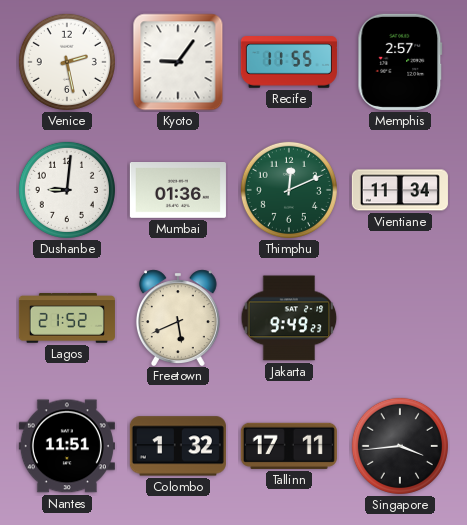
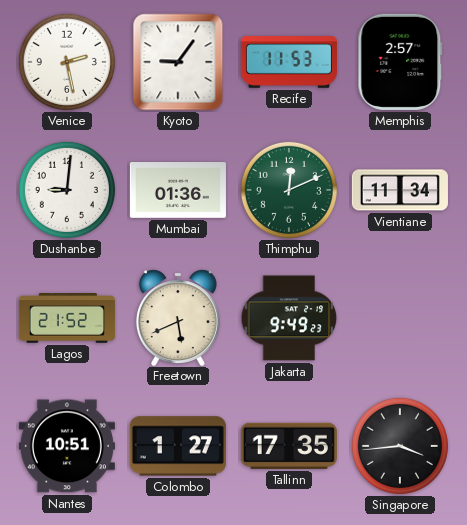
Recife: 11:55 -> 11:53 (289, 62)
Nantes: 11:51 -> 10:51 (67, 446)
Colombo: 1:32 -> 1:27 (178, 446)
Tallinn: 17:11 -> 17:35 (289, 446)
